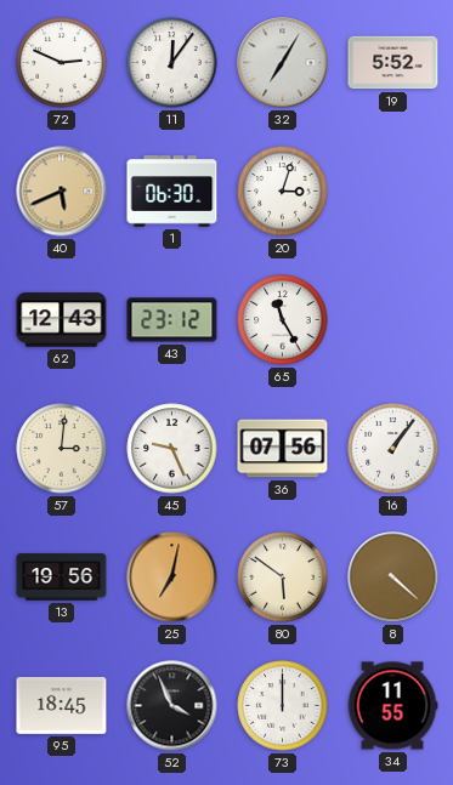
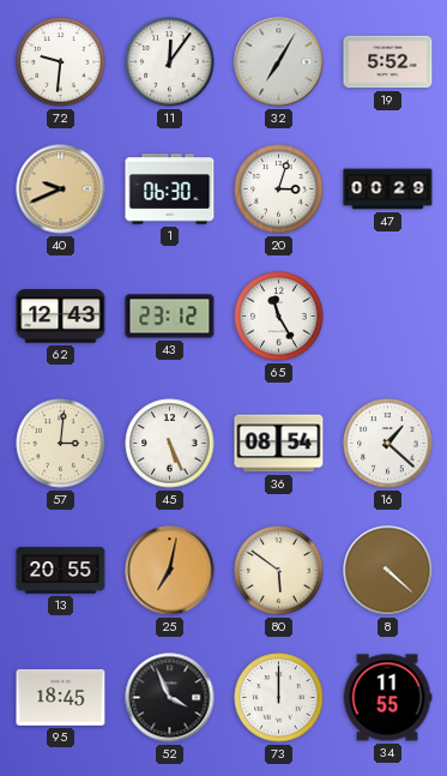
72: 2:49 -> 9:31 (61, 62)
40: 5:41 -> 9:41 (61, 190)
47: none -> 00:29 (388, 190)
45: 9:26 -> 5:26 (170, 444)
36: 07:56 -> 08:54 (279, 444)
16: 1:06 -> 1:22 (388, 444)
13: 19:56 -> 20:55 (61, 571)
